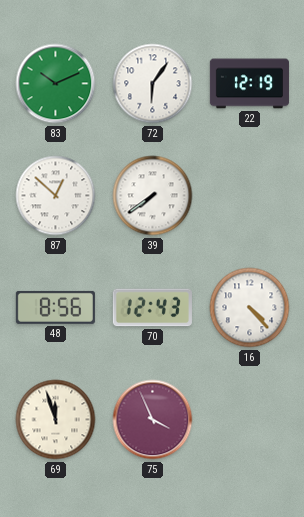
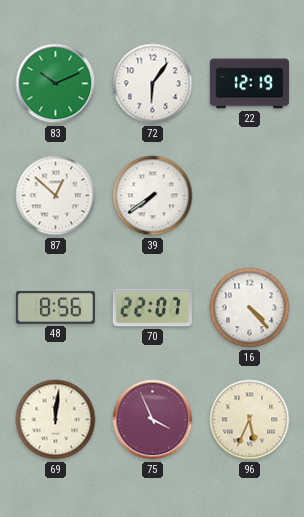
70: 12:43 -> 22:07 (152, 308)
69: 11:57 -> 12:01 (56, 420)
96: none -> 5:34 (250, 420)
